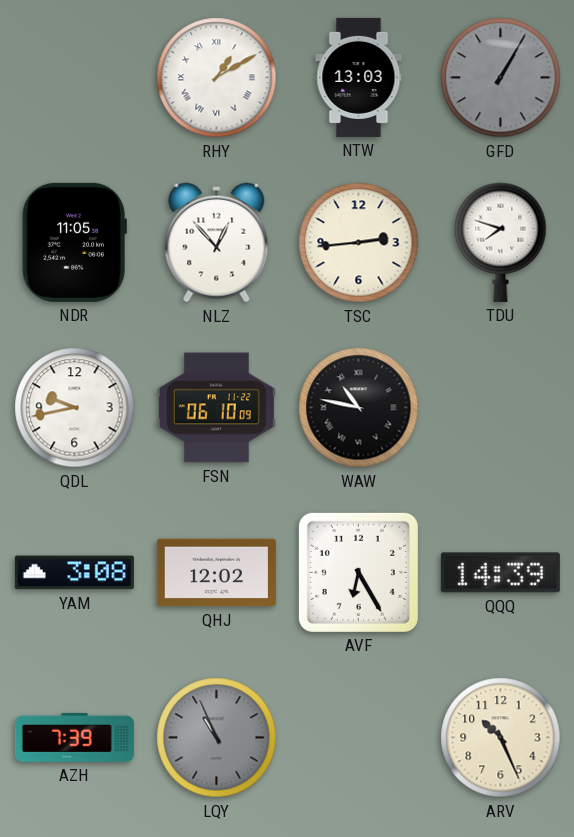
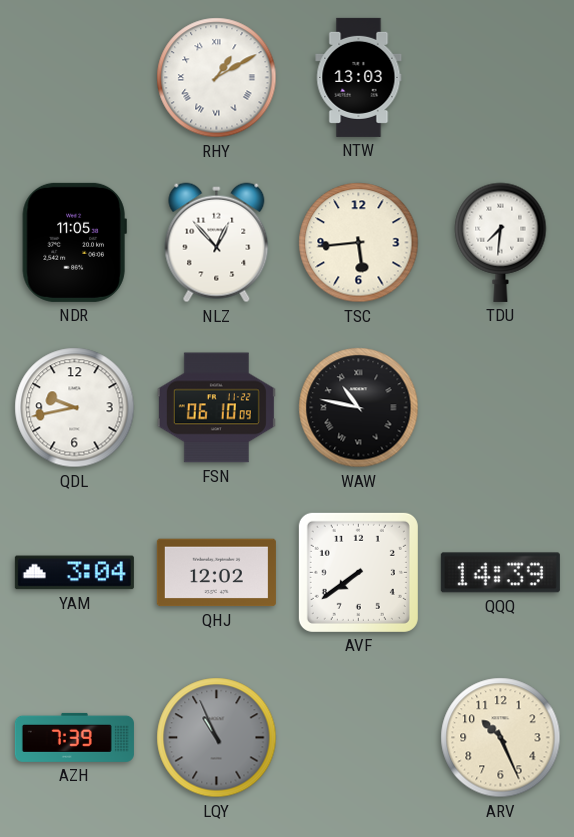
GFD: 1:05 -> none (501, 78)
TSC: 2:44 -> 5:44 (359, 243)
TDU: 7:48 -> 7:31 (501, 242)
YAM: 3:08 -> 3:04 (74, 573)
AVF: 6:25 -> 7:39 (358, 572)
